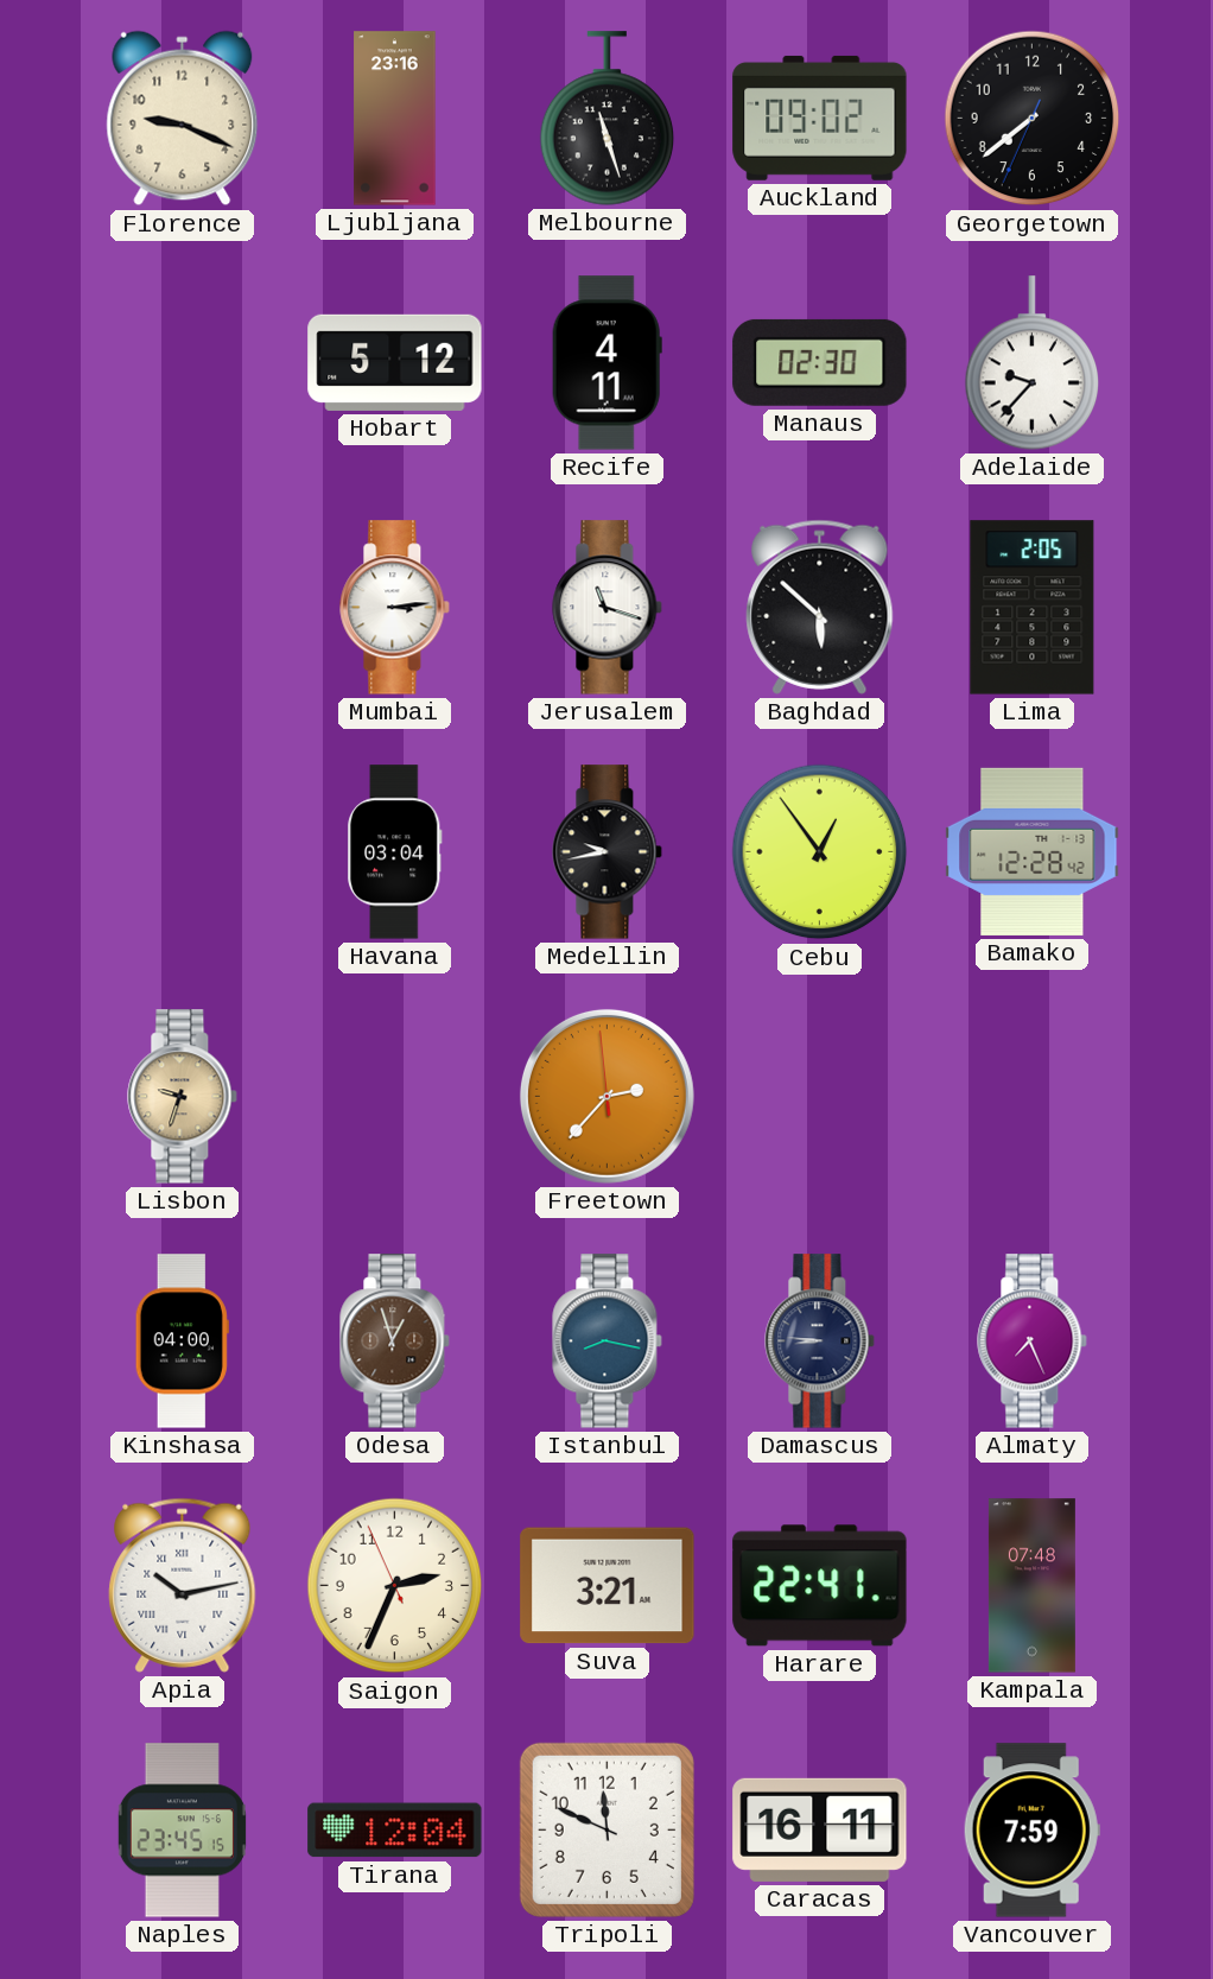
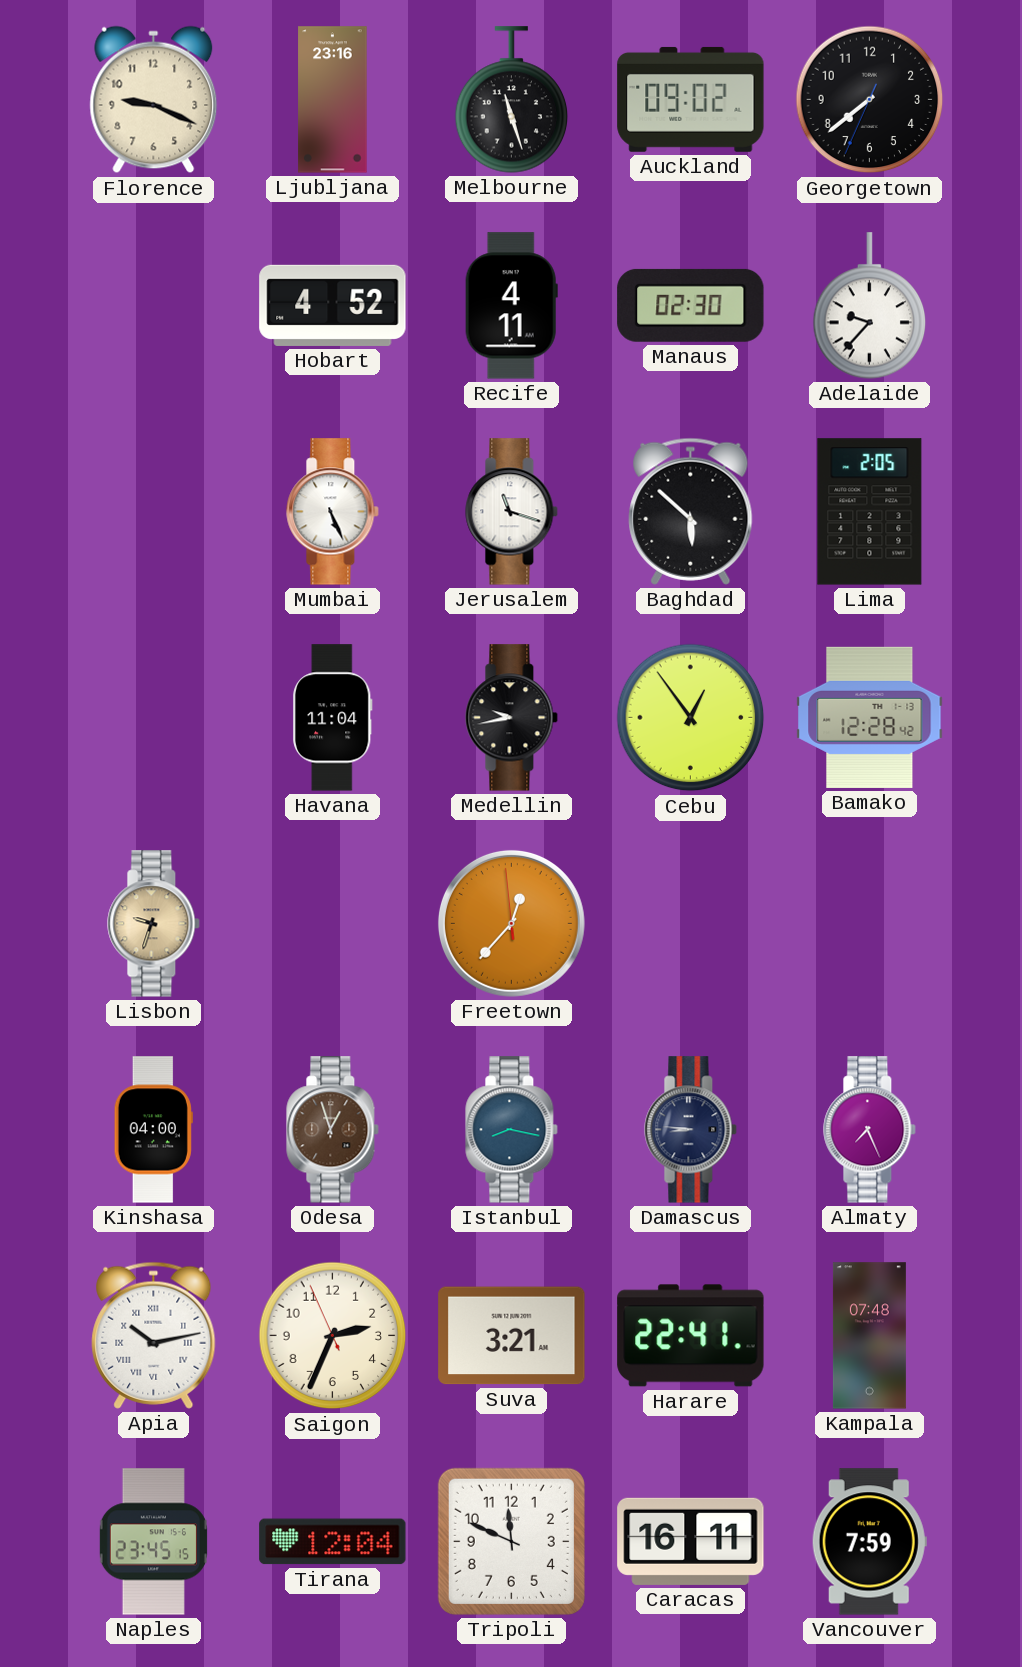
Hobart: 5:12 -> 4:52 (333, 305)
Mumbai: 3:14 -> 5:26 (333, 512)
Havana: 03:04 -> 11:04 (333, 718)
Freetown: 2:36 -> 12:36 (511, 923)
